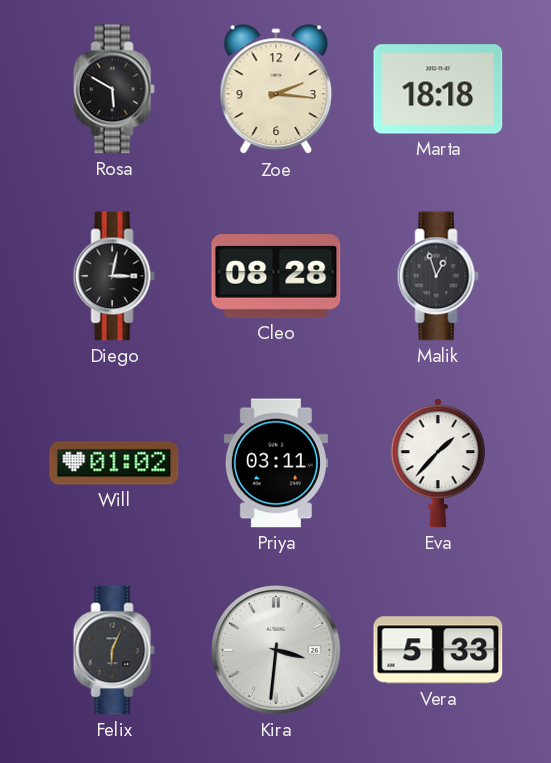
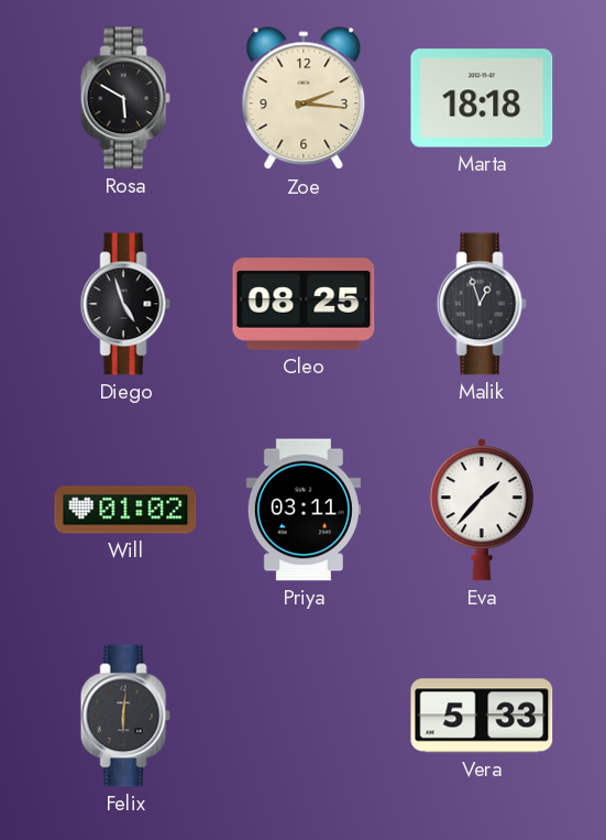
Diego: 3:02 -> 4:57 (125, 304)
Cleo: 08:28 -> 08:25 (304, 304)
Felix: 6:04 -> 6:01 (125, 716)
Kira: 3:31 -> none (276, 650)
